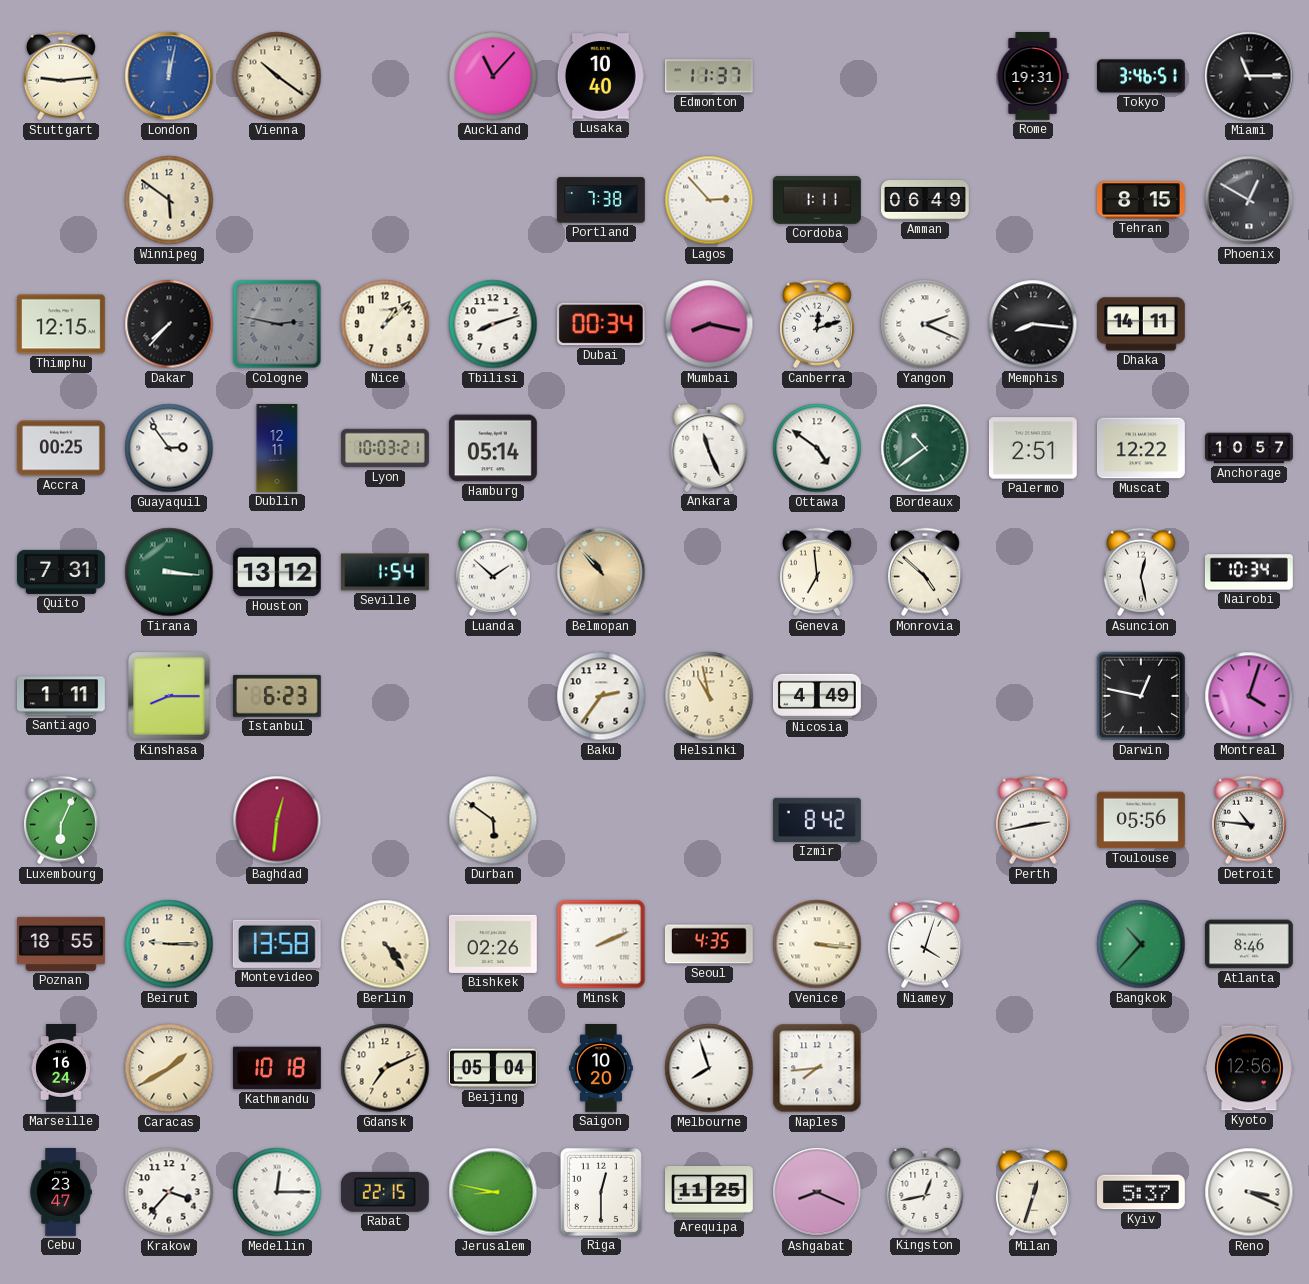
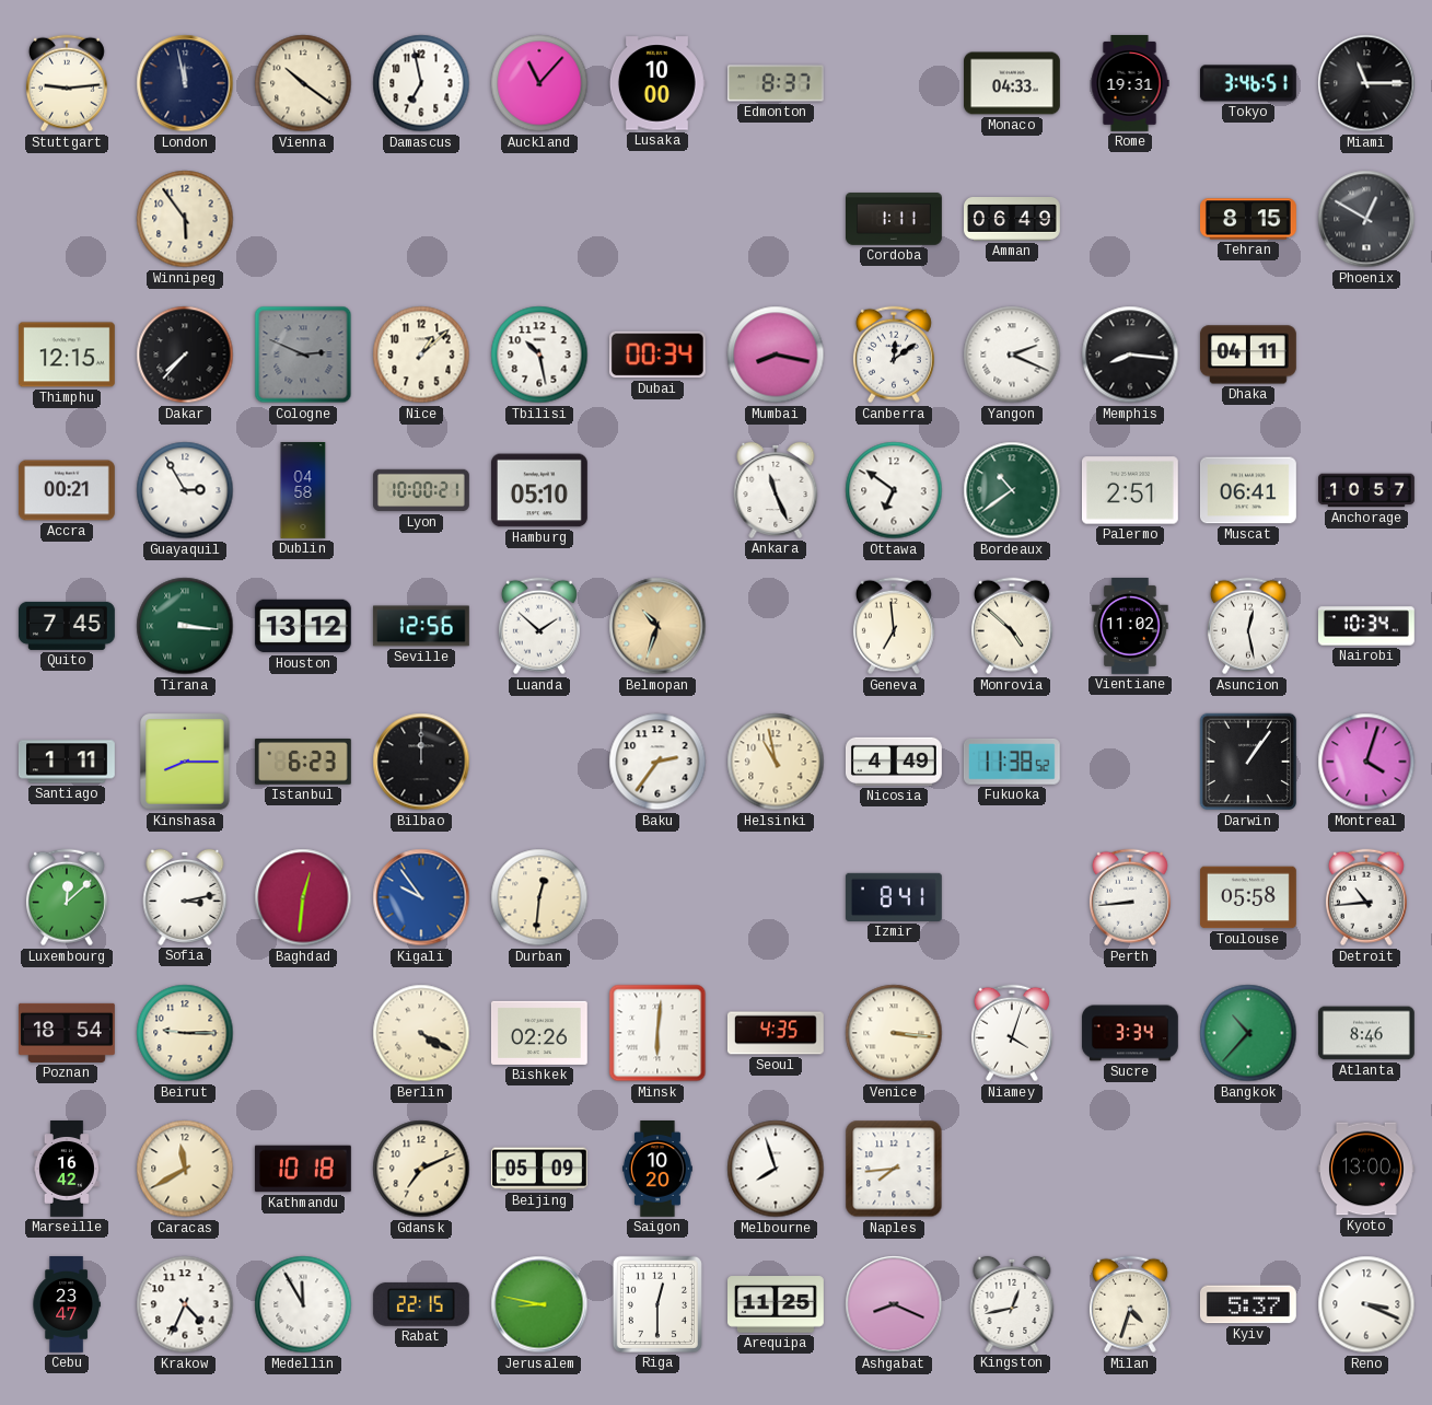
London: 12:02 -> 11:58 (185, 83)
London dial: blue -> navy (185, 83)
Damascus: none -> 6:58 (421, 83)
Lusaka: 10:40 -> 10:00 (657, 83)
Edmonton: 11:37 -> 8:37 (776, 83)
Monaco: none -> 04:33 (1013, 83)
Winnipeg: 5:51 -> 5:54 (185, 219)
Portland: 7:38 -> none (601, 200)
Lagos: 2:53 -> none (709, 200)
Cologne: 2:47 -> 2:49 (303, 355)
Tbilisi: 8:12 -> 10:28 (539, 355)
Canberra: 12:12 -> 12:09 (894, 355)
Dhaka: 14:11 -> 04:11 (1248, 355)
Accra: 00:25 -> 00:21 (67, 490)
Guayaquil: 2:54 -> 2:55 (185, 490)
Dublin: 12:11 -> 04:58 (303, 491)
Lyon: 10:03 -> 10:00 (422, 490)
Hamburg: 05:14 -> 05:10 (539, 490)
Ottawa: 4:51 -> 6:51 (894, 490)
Muscat: 12:22 -> 06:41 (1249, 490)
Quito: 7:31 -> 7:45 (67, 626)
Seville: 1:54 -> 12:56 (421, 626)
Belmopan: 10:53 -> 10:33 (657, 626)
Vientiane: none -> 11:02 (1130, 627)
Bilbao: none -> 12:00 (421, 762)
Fukuoka: none -> 11:38 (1012, 762)
Darwin: 12:47 -> 1:06 (1248, 762)
Luxembourg: 6:04 -> 12:08 (67, 897)
Sofia: none -> 3:13 (185, 897)
Kigali: none -> 9:54 (421, 897)
Durban: 5:51 -> 12:31 (539, 897)
Izmir: 8:42 -> 8:41 (894, 897)
Perth: 2:43 -> 8:44 (1130, 897)
Toulouse: 05:56 -> 05:58 (1248, 897)
Detroit: 10:46 -> 10:44 (1366, 897)
Poznan: 18:55 -> 18:54 (68, 1033)
Montevideo: 13:58 -> none (277, 944)
Berlin: 4:24 -> 4:20 (421, 1033)
Minsk: 2:11 -> 6:01 (657, 1033)
Sucre: none -> 3:34 (1130, 1033)
Marseille: 16:24 -> 16:42 (67, 1170)
Caracas: 1:40 -> 11:40 (185, 1169)
Beijing: 05:04 -> 05:09 (539, 1169)
Kyoto: 12:56 -> 13:00 (1366, 1169)
Krakow: 3:37 -> 4:34 (185, 1304)
Medellin: 12:15 -> 11:55 (303, 1304)
Milan: 12:33 -> 4:33 (1130, 1304)
